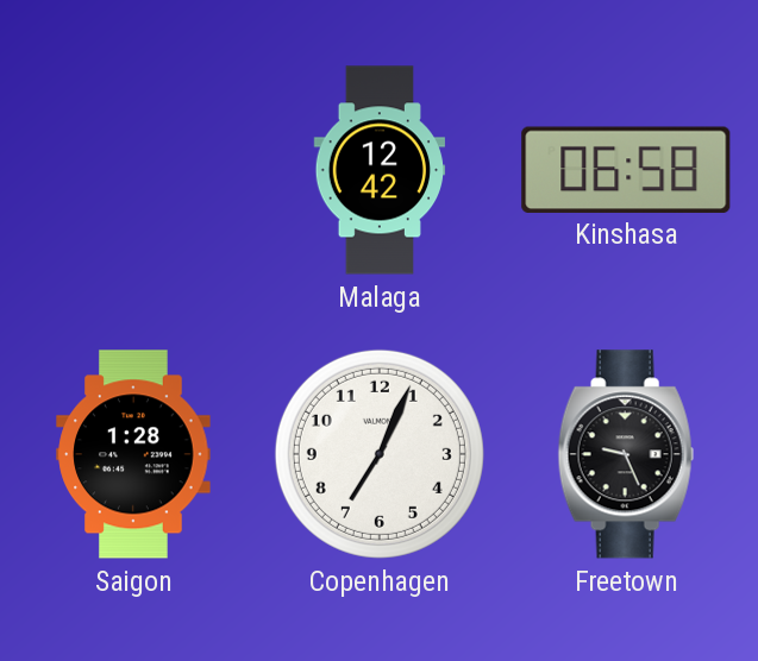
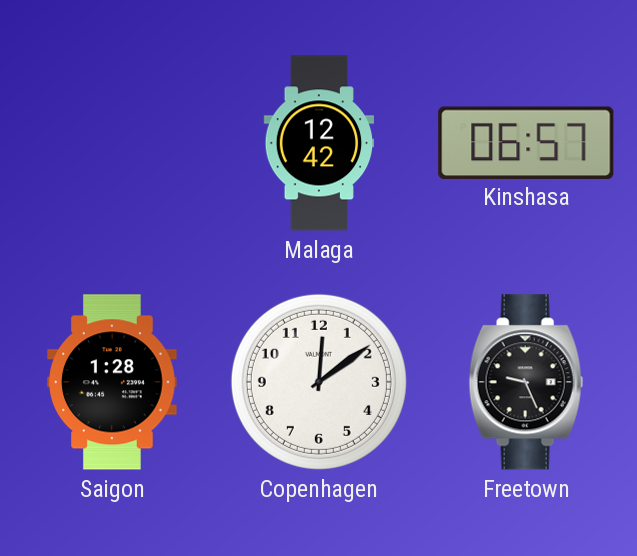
Kinshasa: 06:58 -> 06:57 (526, 142)
Copenhagen: 7:04 -> 12:09 (319, 382)
